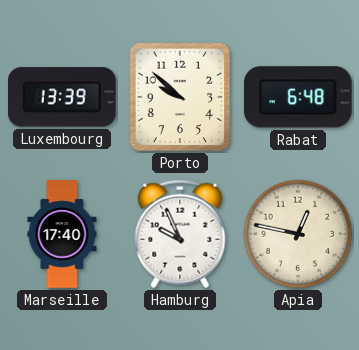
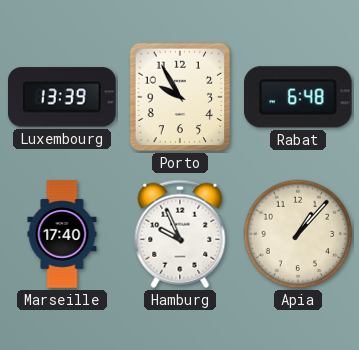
Porto: 9:52 -> 9:55 (180, 97)
Apia: 12:47 -> 1:07 (298, 234)
